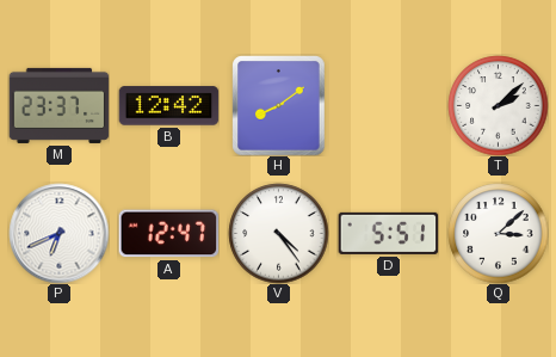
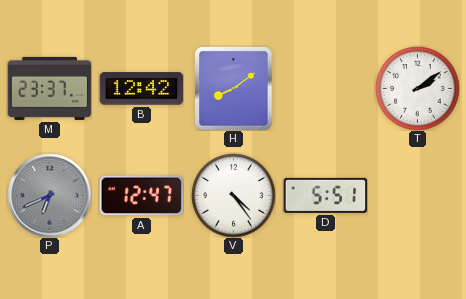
T: 2:08 -> 2:09 (417, 88)
P dial: white -> grey (49, 195)
Q: 3:08 -> none (498, 233)
